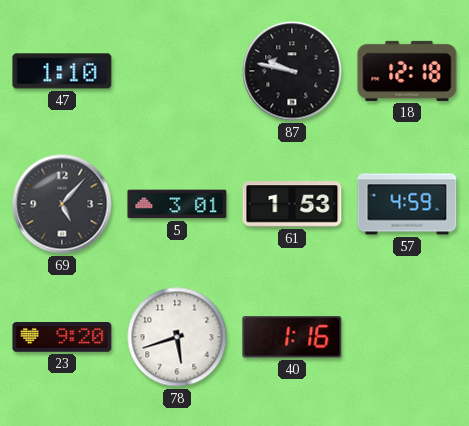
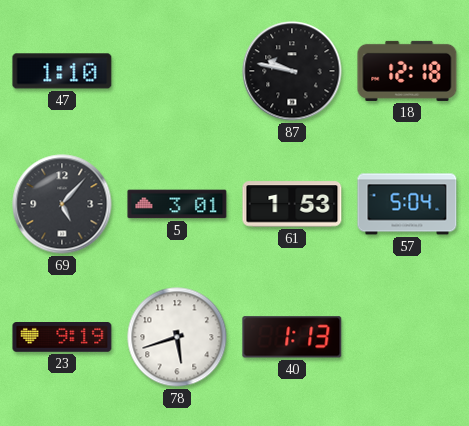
57: 4:59 -> 5:04 (407, 204)
23: 9:20 -> 9:19 (62, 338)
40: 1:16 -> 1:13 (292, 337)
